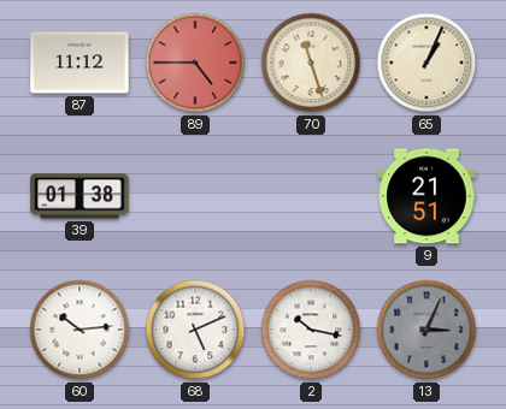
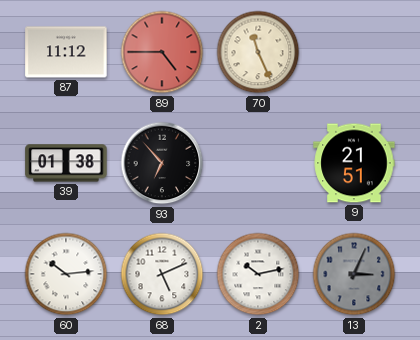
70: 11:27 -> 11:26 (258, 52)
65: 1:04 -> none (426, 63)
93: none -> 6:53 (162, 163)
2: 10:17 -> 10:13 (258, 274)
